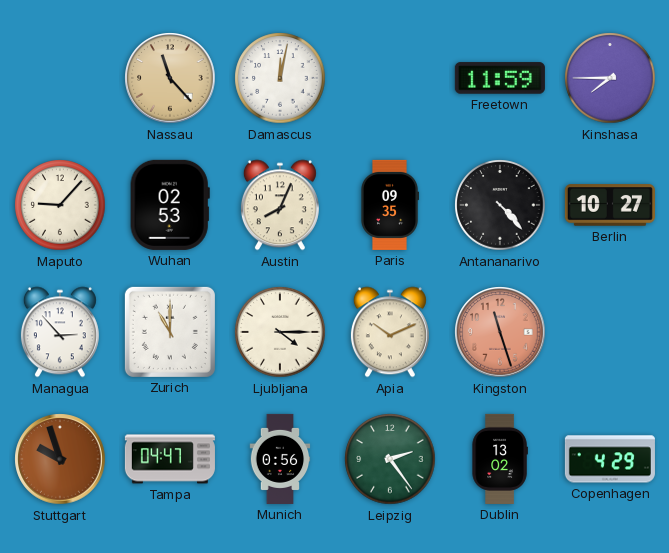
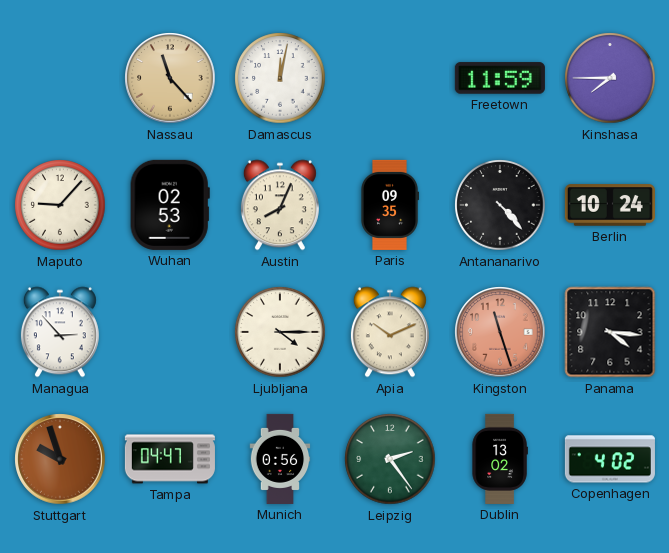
Berlin: 10:27 -> 10:24 (610, 205)
Zurich: 11:00 -> none (170, 332)
Panama: none -> 4:16 (610, 332)
Copenhagen: 4:29 -> 4:02 (610, 459)
